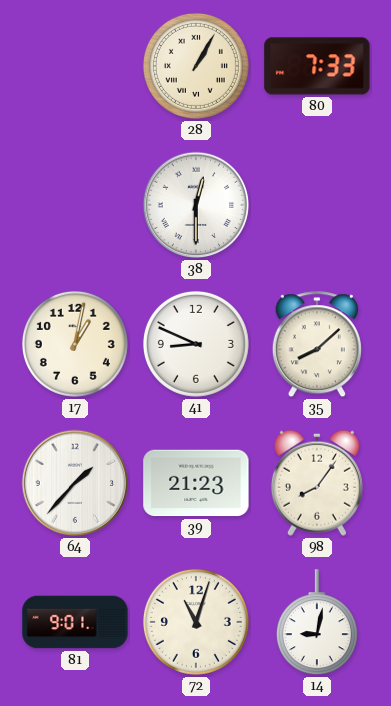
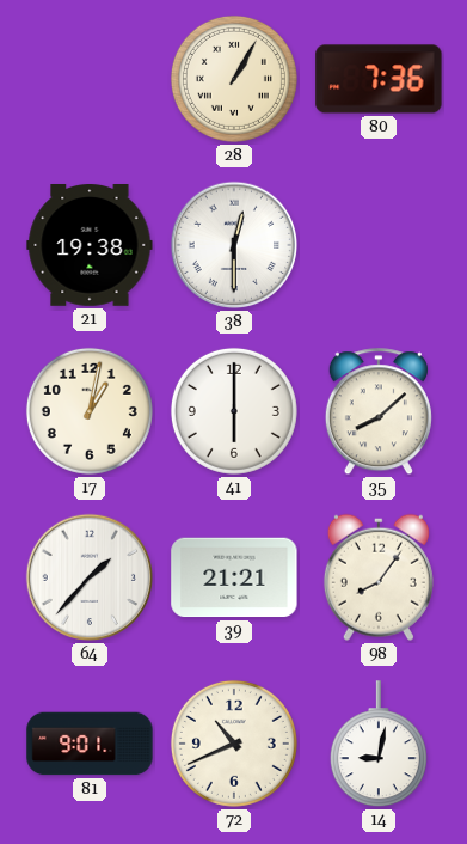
80: 7:33 -> 7:36 (379, 79)
21: none -> 19:38 (90, 246)
41: 8:49 -> 6:00 (234, 411)
39: 21:23 -> 21:21 (234, 577)
72: 11:03 -> 10:41 (234, 744)
